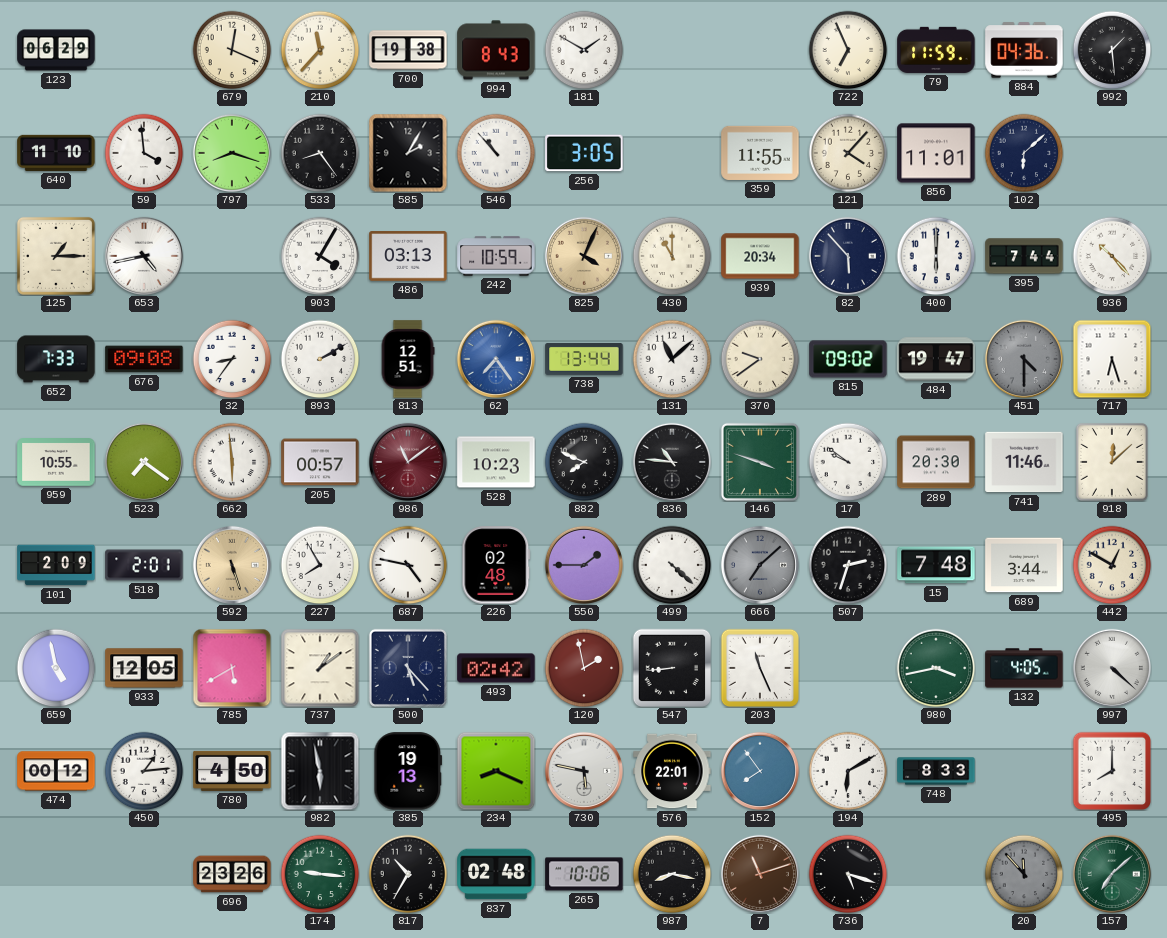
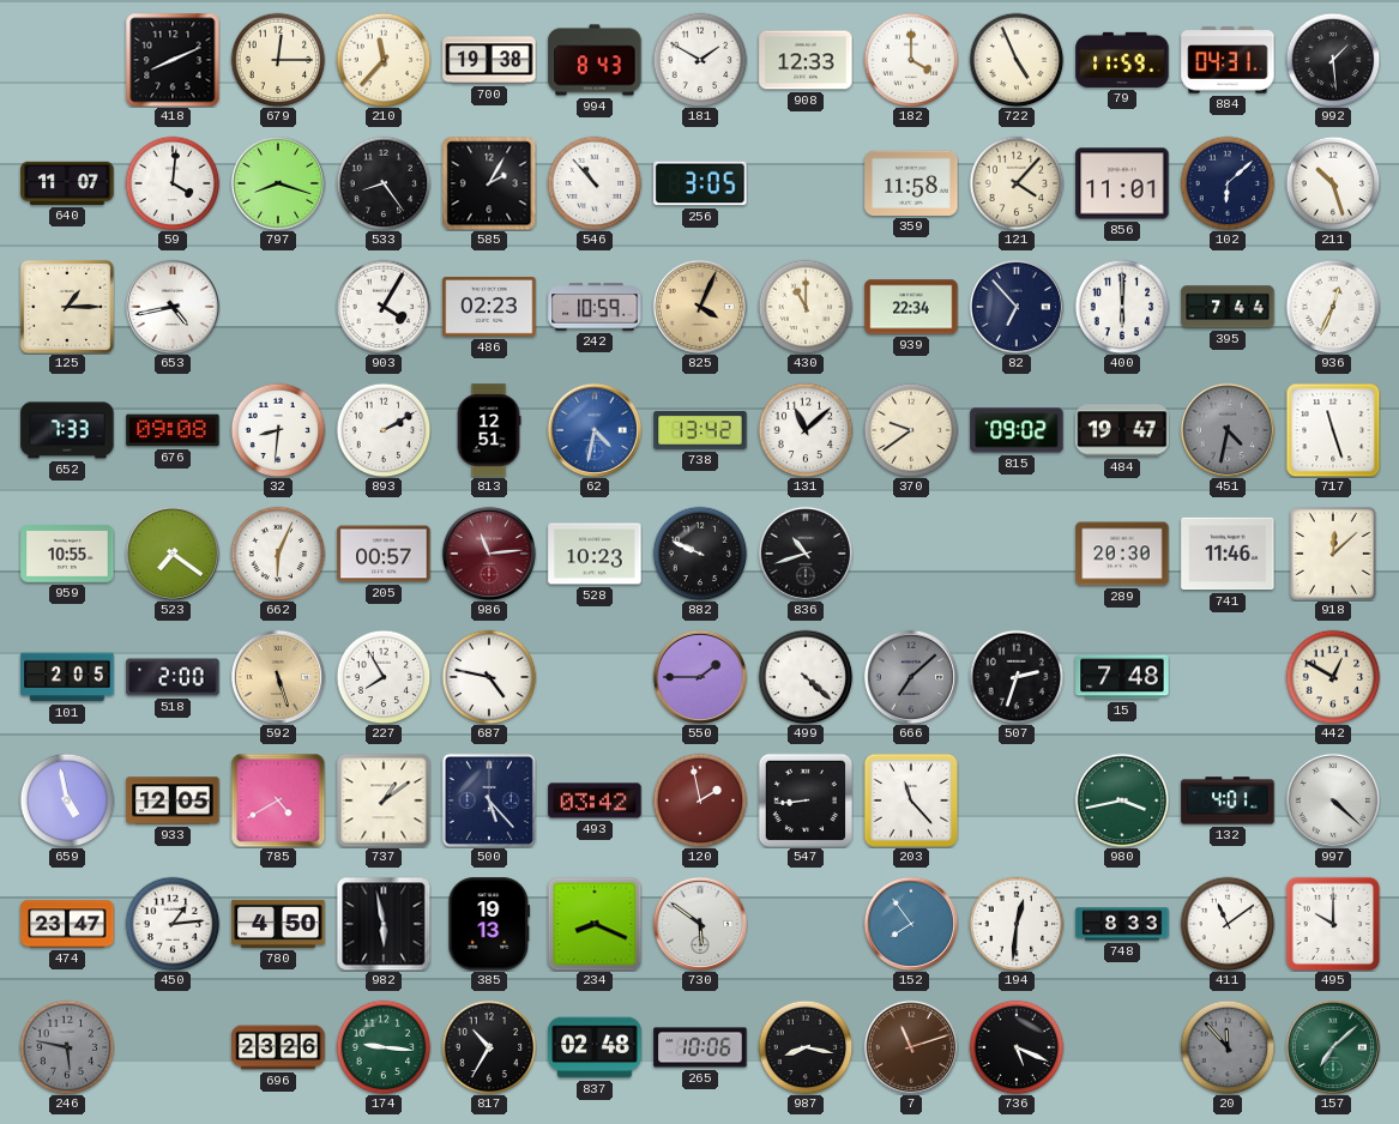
123: 06:29 -> none (56, 50)
418: none -> 8:11 (173, 60)
679: 12:19 -> 12:15 (278, 60)
908: none -> 12:33 (806, 60)
182: none -> 4:00 (911, 60)
722: 6:56 -> 4:56 (1017, 60)
884: 04:36 -> 04:31 (1228, 60)
640: 11:10 -> 11:07 (67, 183)
59: 3:59 -> 4:01 (173, 183)
359: 11:55 -> 11:58 (911, 183)
211: none -> 10:27 (1333, 183)
486: 03:13 -> 02:23 (489, 307)
939: 20:34 -> 22:34 (911, 307)
82: 5:53 -> 6:53 (1017, 307)
936: 10:23 -> 12:34 (1333, 307)
32: 8:36 -> 8:31 (278, 430)
62: 7:24 -> 4:32 (595, 430)
738: 13:44 -> 13:42 (700, 431)
451: 4:30 -> 4:32 (1228, 430)
717: 6:27 -> 11:27 (1333, 430)
662: 5:59 -> 6:04 (278, 554)
986: 11:09 -> 11:14 (489, 554)
882: 7:49 -> 9:49 (700, 554)
836: 10:46 -> 10:42 (806, 554)
146: 3:48 -> none (760, 462)
17: 9:51 -> none (848, 462)
101: 2:09 -> 2:05 (67, 677)
518: 2:01 -> 2:00 (173, 677)
226: 02:48 -> none (496, 565)
689: 3:44 -> none (1024, 565)
785: 5:40 -> 4:40 (278, 800)
493: 02:42 -> 03:42 (595, 800)
203: 11:26 -> 11:23 (910, 799)
132: 4:05 -> 4:01 (1228, 800)
474: 00:12 -> 23:47 (67, 924)
730: 5:47 -> 5:51 (700, 924)
576: 22:01 -> none (672, 771)
194: 6:10 -> 12:31 (1017, 924)
411: none -> 11:09 (1228, 924)
495: 8:00 -> 10:00 (1332, 923)
246: none -> 5:47 (67, 1047)
736: 5:18 -> 5:19 (1017, 1047)
